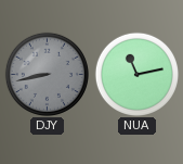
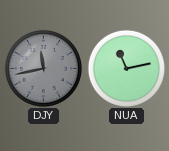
DJY: 8:43 -> 11:43 (43, 68)
